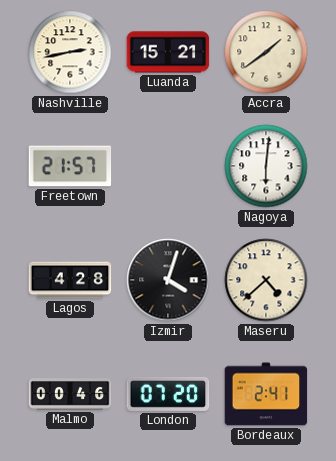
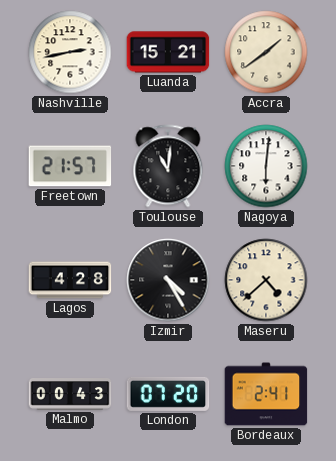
Toulouse: none -> 11:01 (168, 166)
Izmir: 4:03 -> 4:25 (168, 280)
Malmo: 00:46 -> 00:43 (70, 394)
